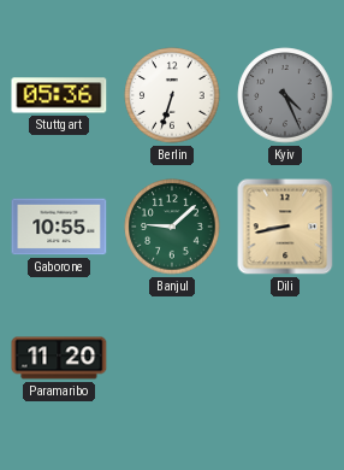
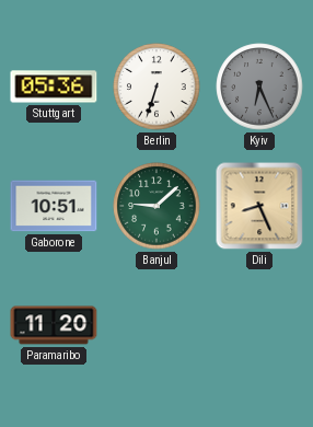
Kyiv: 4:26 -> 6:26 (259, 86)
Gaborone: 10:55 -> 10:51 (54, 206)
Dili: 8:43 -> 8:26 (259, 206)
